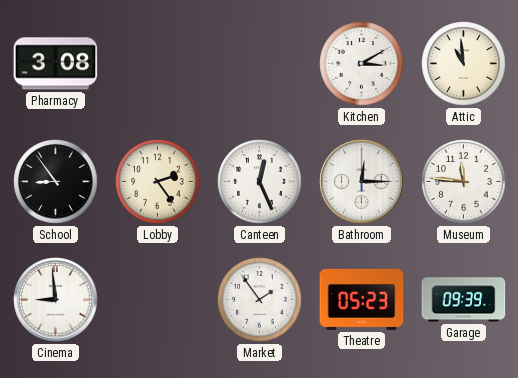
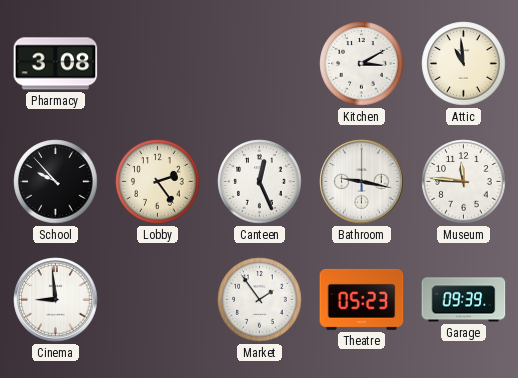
School: 8:54 -> 9:53 (56, 182)
Bathroom: 12:15 -> 9:17 (362, 182)
